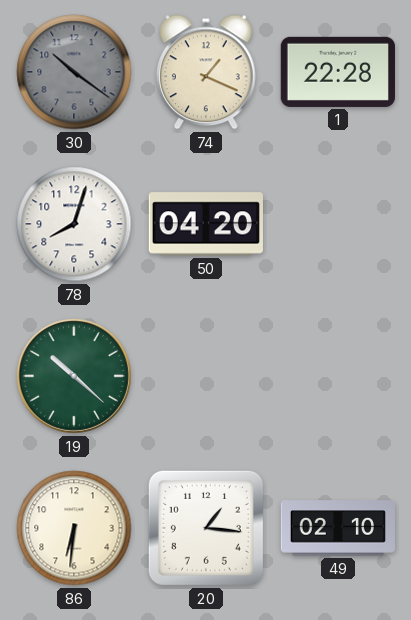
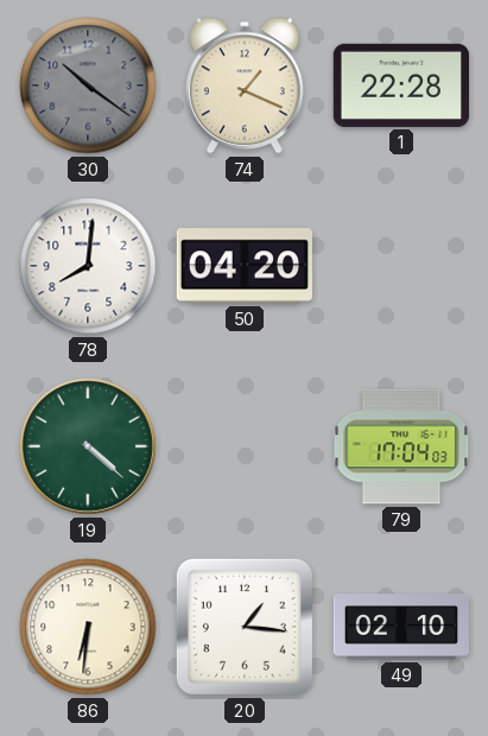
78: 8:03 -> 8:01 (88, 266)
19: 10:22 -> 4:22 (88, 446)
79: none -> 17:04 (401, 446)
